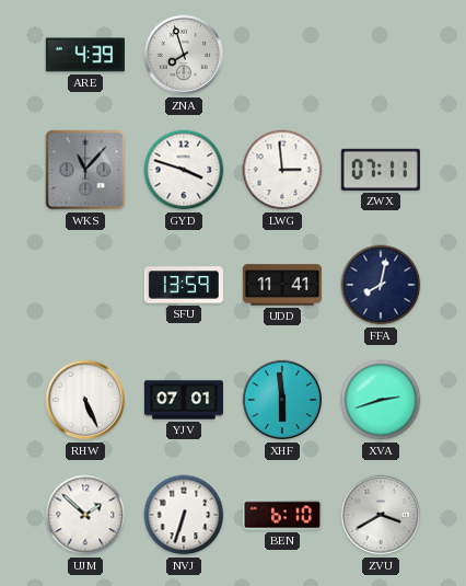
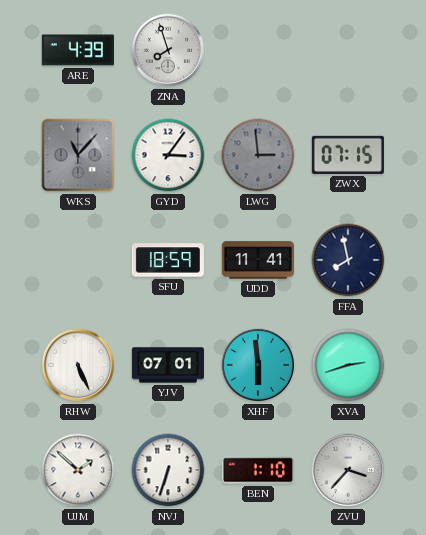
GYD: 3:48 -> 3:06 (168, 155)
LWG dial: white -> grey (258, 155)
ZWX: 07:11 -> 07:15 (348, 155)
SFU: 13:59 -> 18:59 (168, 260)
FFA: 8:02 -> 7:58 (348, 260)
BEN: 6:10 -> 1:10 (258, 470)
ZVU: 3:40 -> 3:37 (348, 470)
